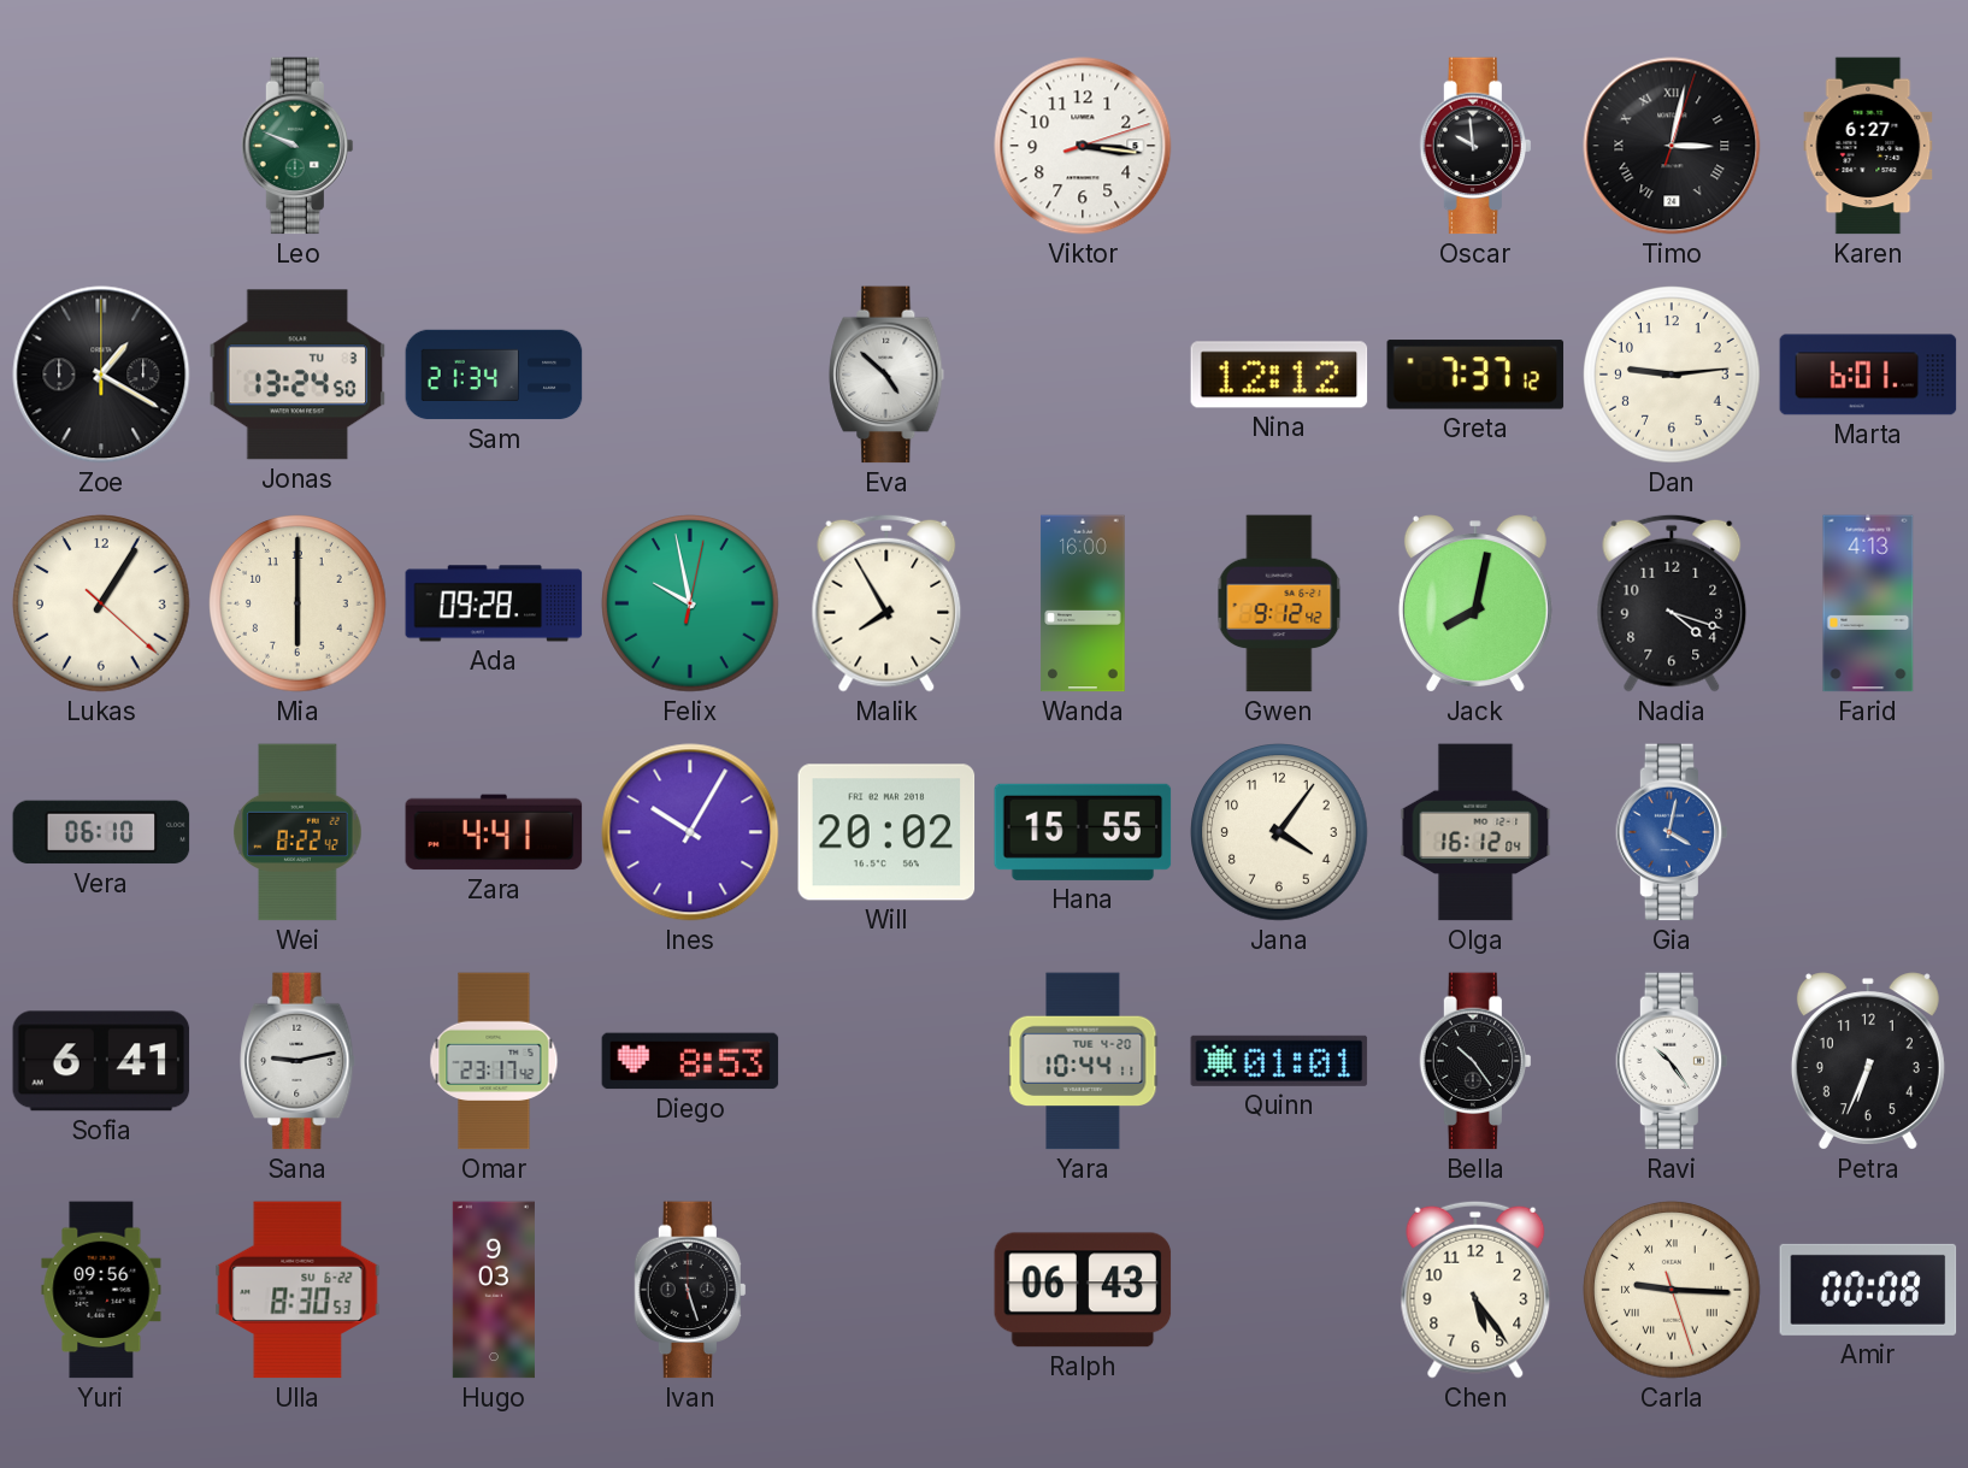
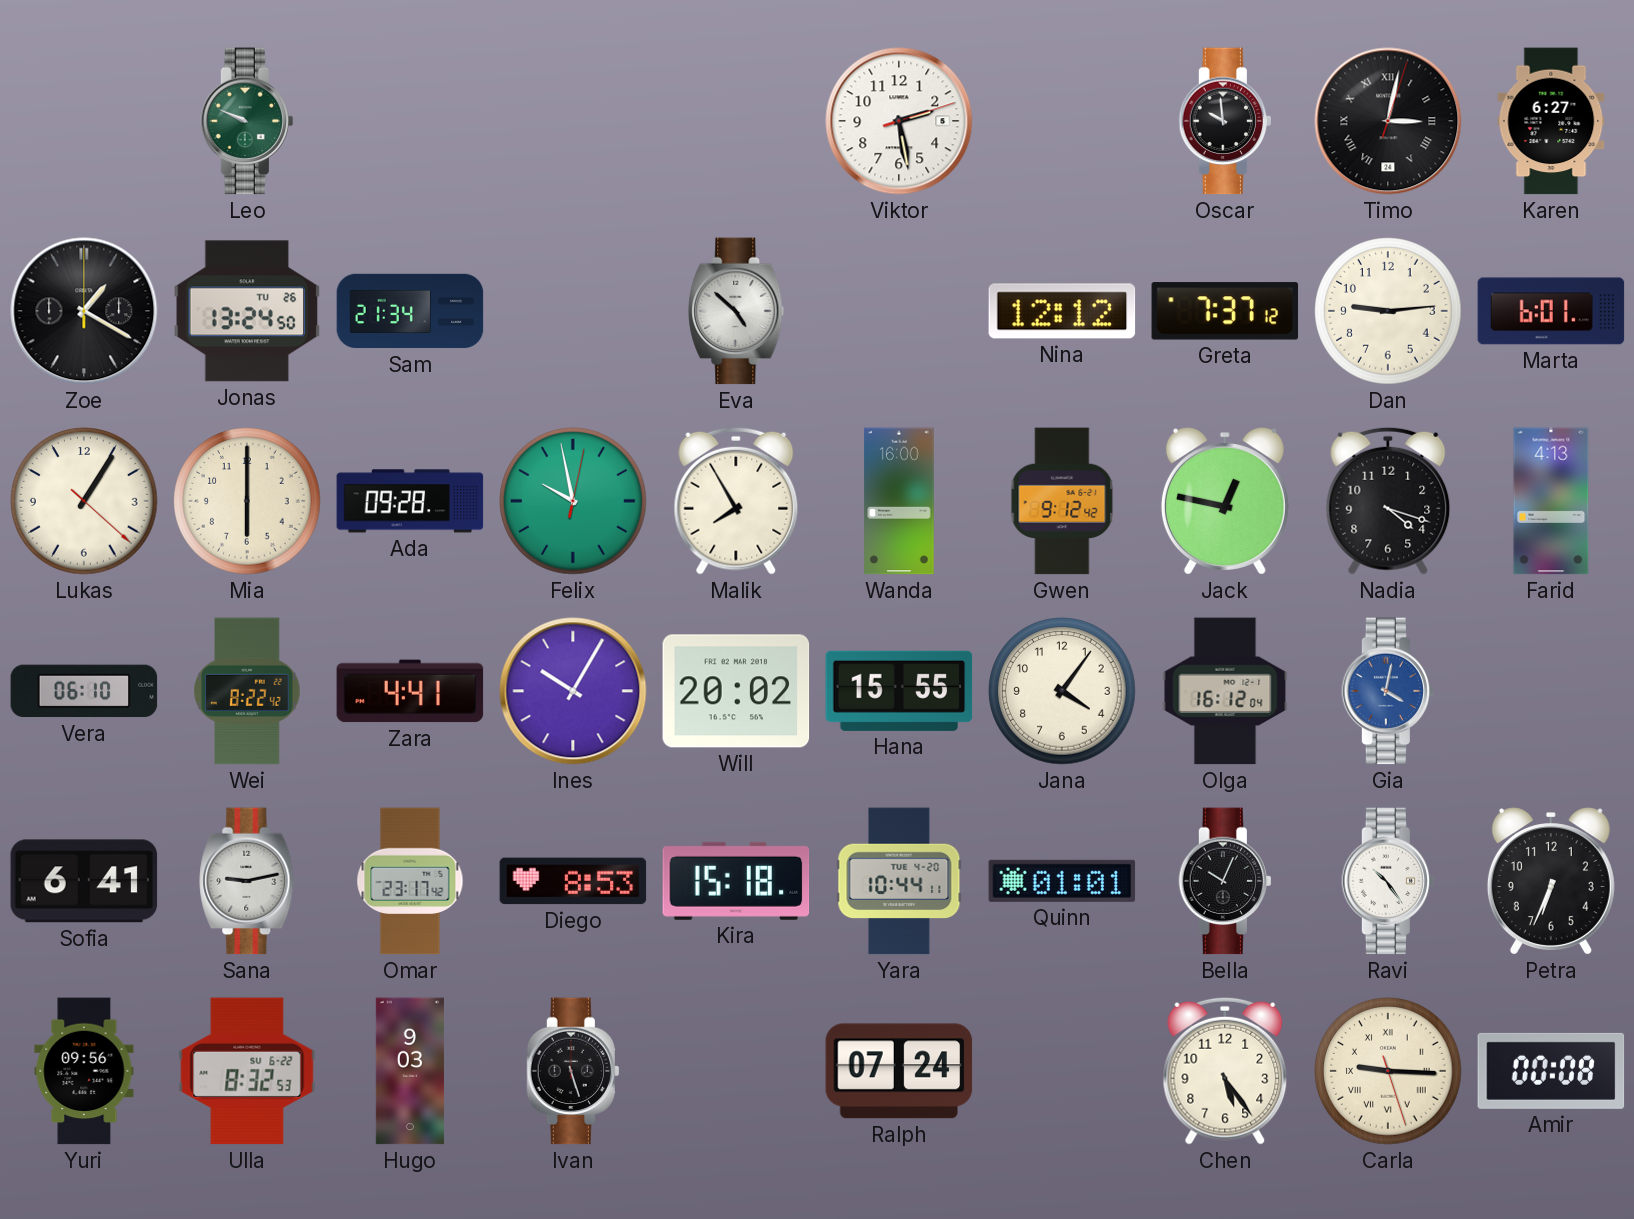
Viktor: 3:16 -> 2:28 (899, 121)
Jonas date: TU 3 -> TU 26 (247, 311)
Jack: 8:02 -> 12:47 (1225, 501)
Kira: none -> 15:18 (736, 881)
Bella: 10:24 -> 10:04 (1225, 881)
Ulla: 8:30 -> 8:32 (247, 1071)
Ralph: 06:43 -> 07:24 (899, 1071)
